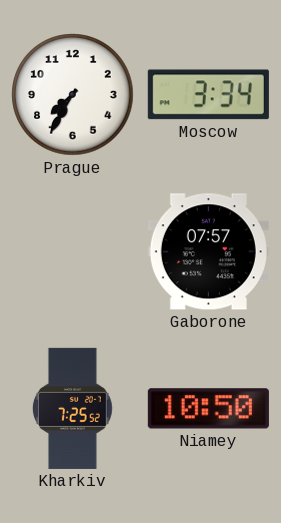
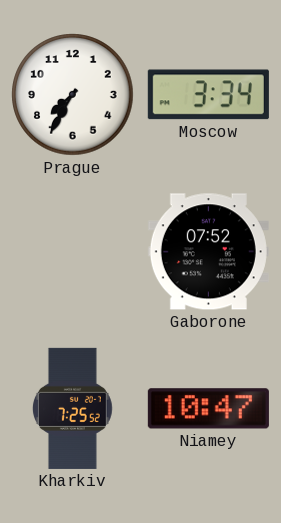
Gaborone: 07:57 -> 07:52 (208, 252)
Niamey: 10:50 -> 10:47 (208, 409)
